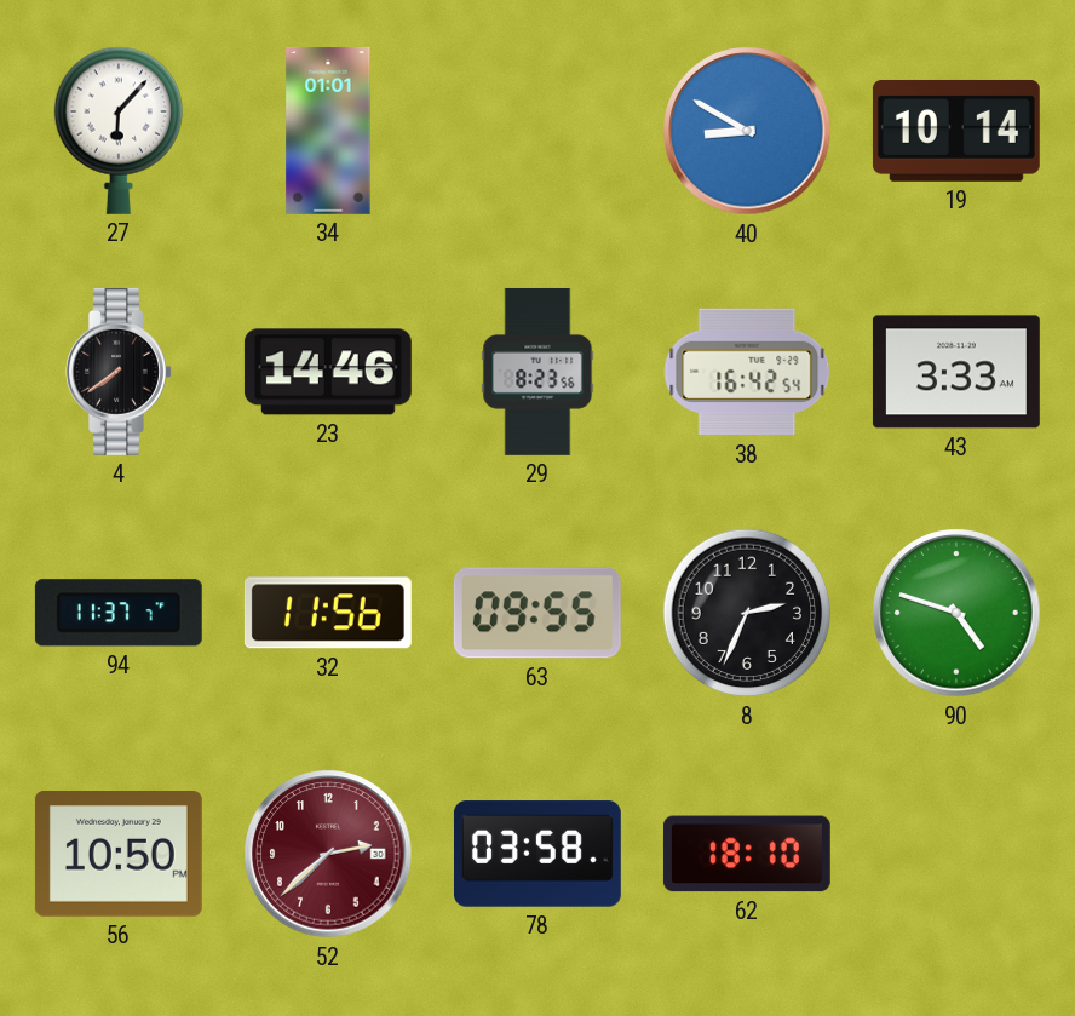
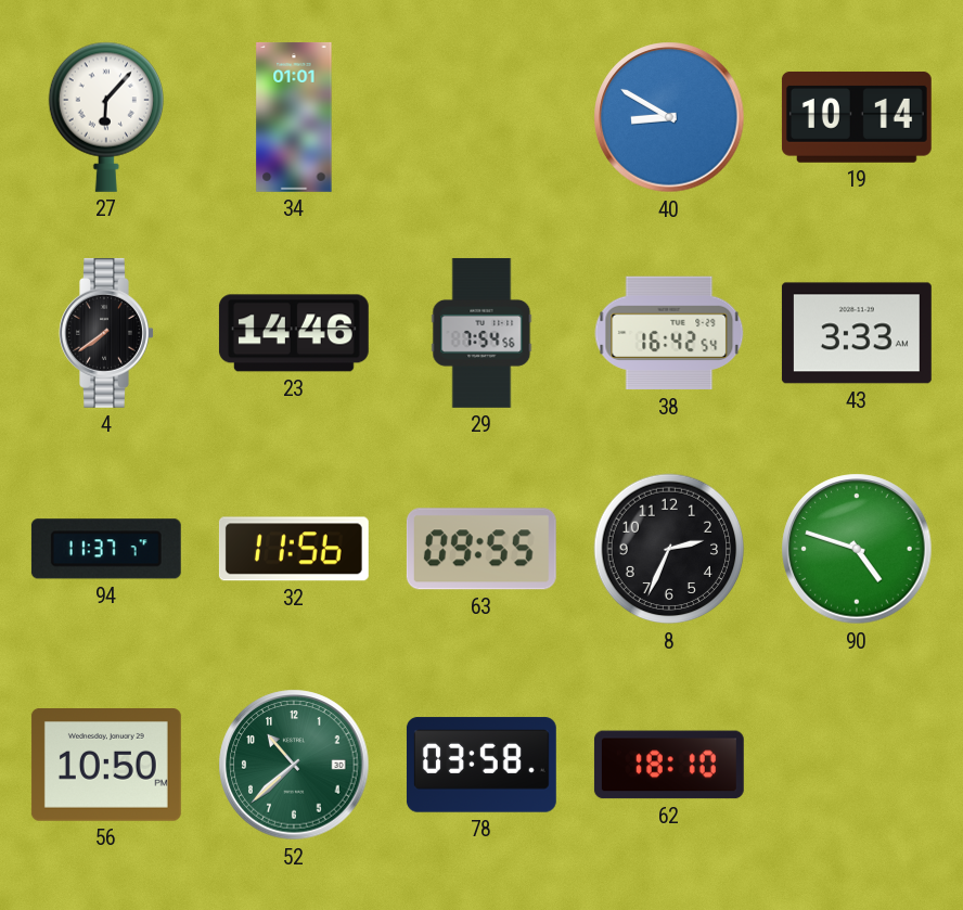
29: 8:23 -> 7:54 (481, 333)
52: 2:38 -> 10:38 (294, 765)
52 dial: burgundy -> green (294, 765)
